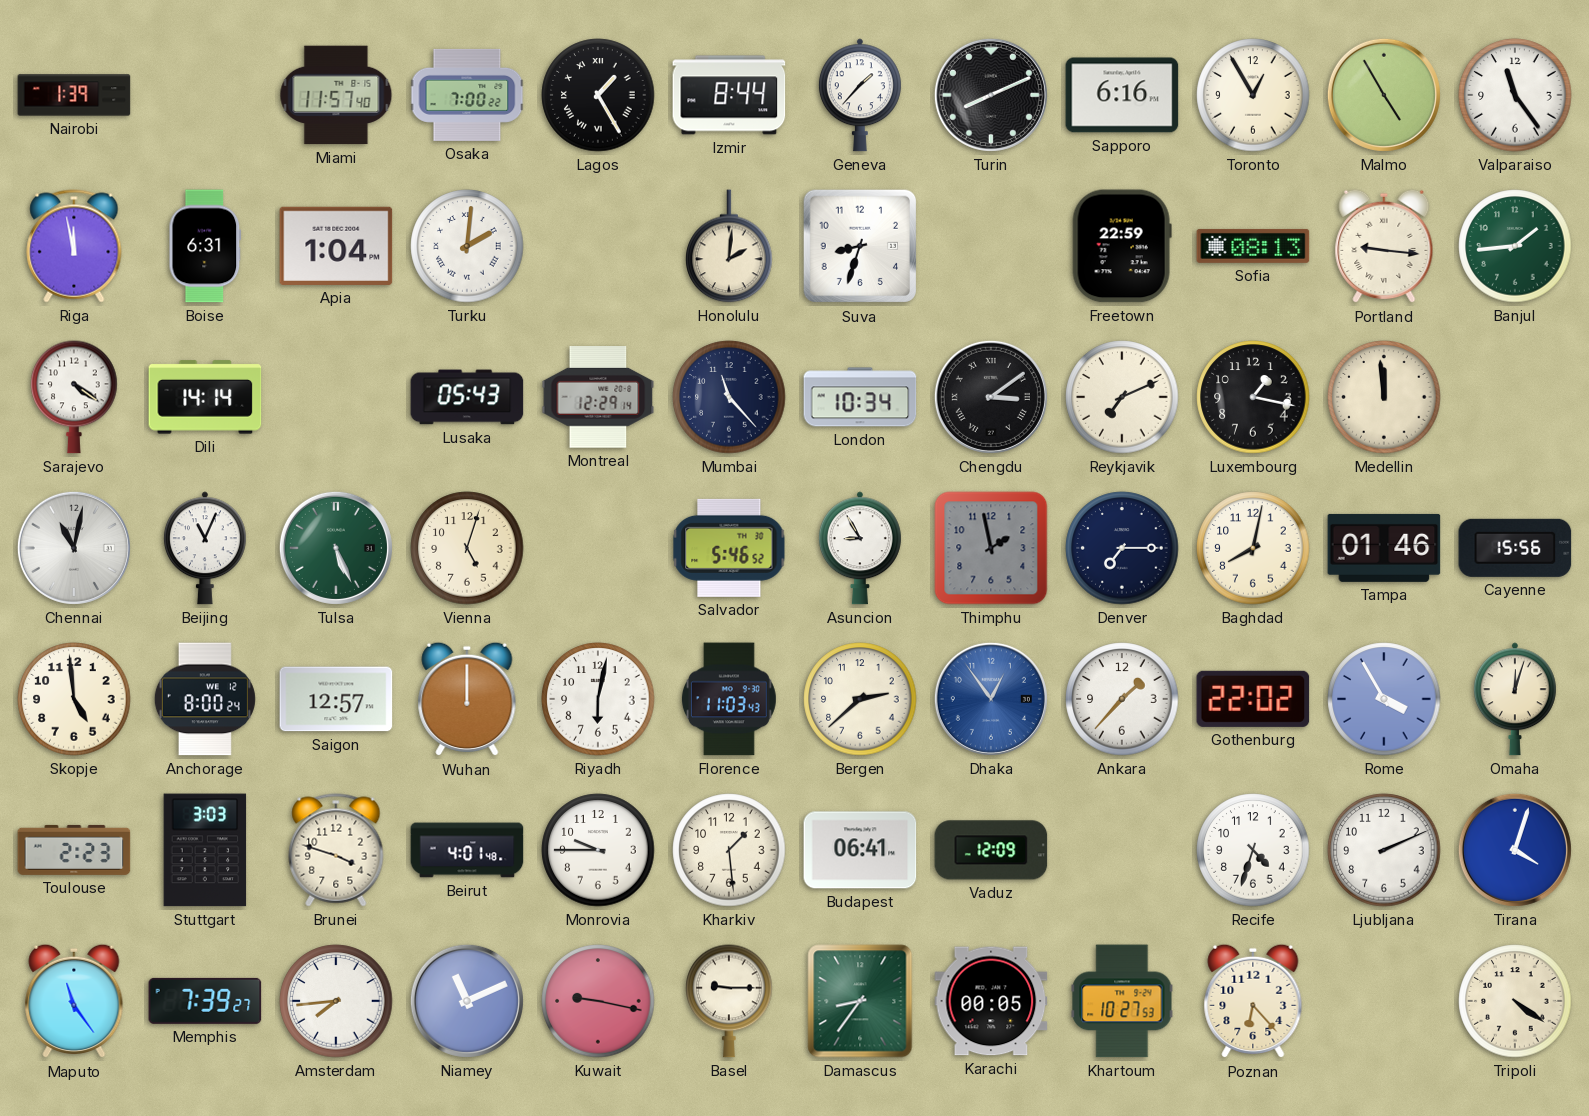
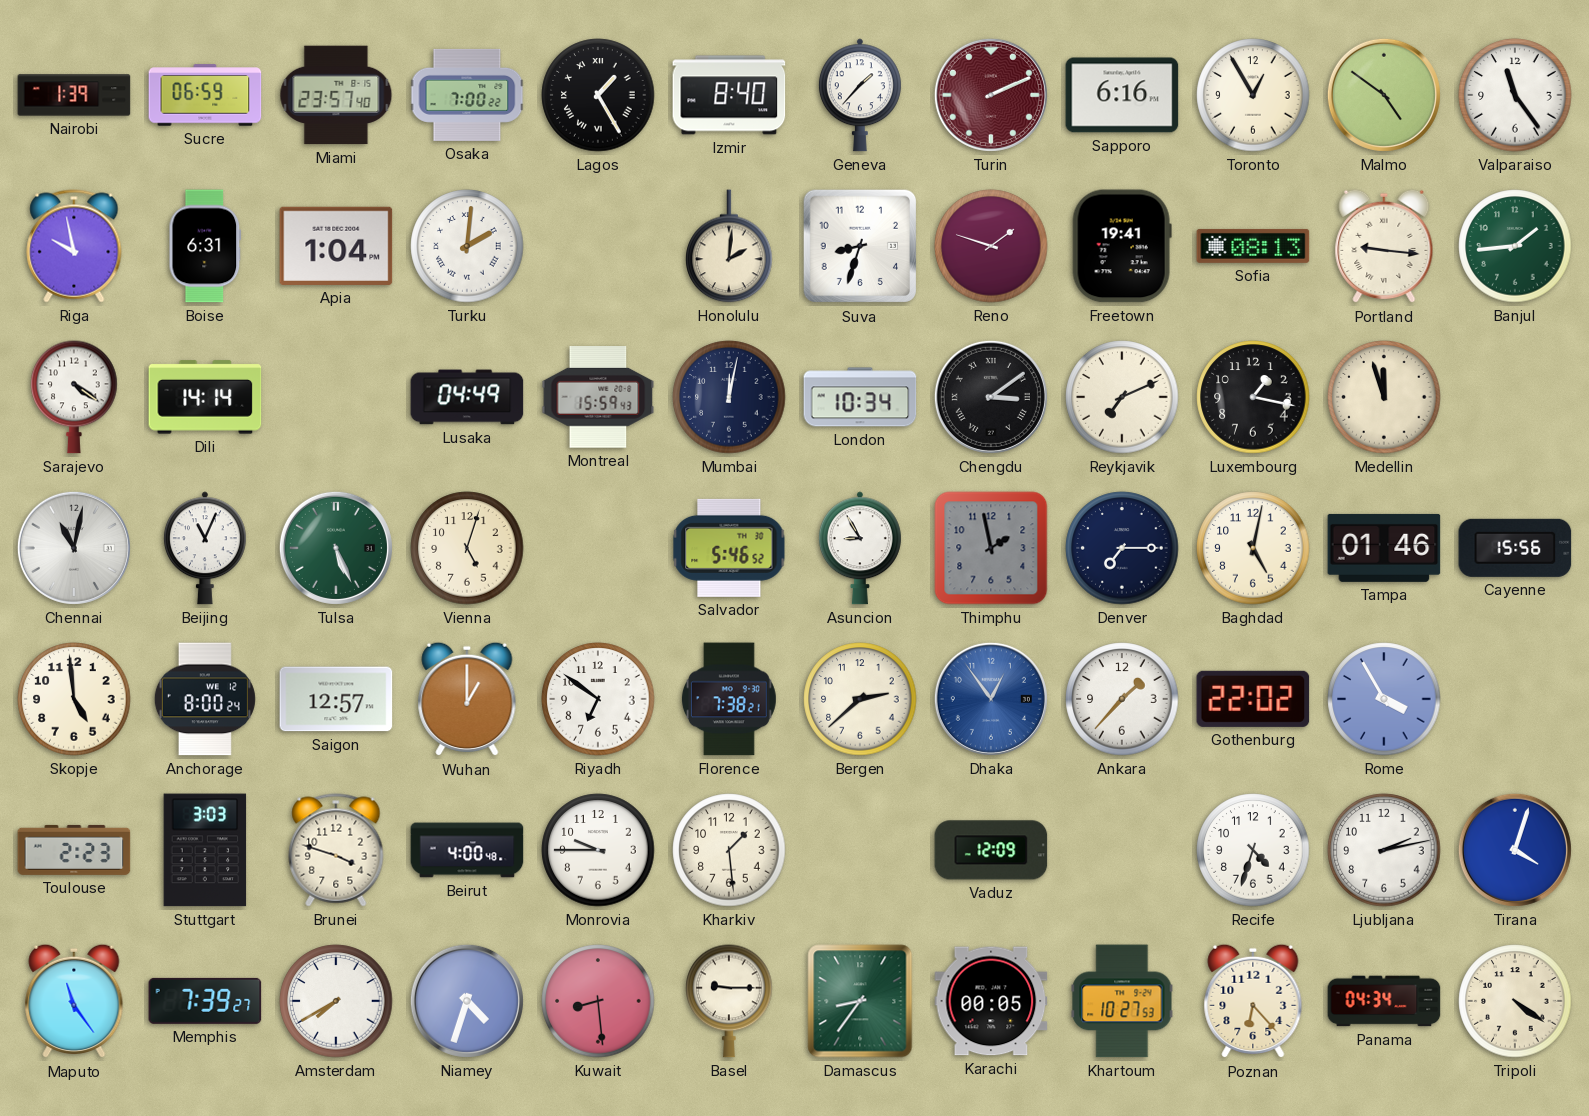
Sucre: none -> 06:59 (205, 95)
Miami: 11:57 -> 23:57 (336, 95)
Izmir: 8:44 -> 8:40 (729, 95)
Turin: 8:11 -> 2:11 (991, 95)
Turin dial: black -> burgundy (991, 95)
Malmo: 4:55 -> 4:51 (1384, 95)
Riga: 11:58 -> 9:58 (74, 246)
Reno: none -> 1:48 (991, 246)
Freetown: 22:59 -> 19:41 (1122, 246)
Lusaka: 05:43 -> 04:49 (467, 397)
Montreal: 12:29 -> 15:59 (598, 397)
Mumbai: 11:23 -> 12:02 (729, 397)
Medellin: 11:59 -> 11:57 (1384, 397)
Baghdad: 8:02 -> 5:02 (1253, 548)
Wuhan: 12:00 -> 1:00 (467, 699)
Riyadh: 6:02 -> 6:51 (598, 699)
Florence: 11:03 -> 7:38 (729, 699)
Omaha: 12:03 -> none (1515, 699)
Beirut: 4:01 -> 4:00 (467, 850)
Budapest: 06:41 -> none (860, 850)
Ljubljana: 2:11 -> 2:13 (1384, 850)
Amsterdam: 7:44 -> 7:40 (336, 1001)
Niamey: 11:11 -> 4:33 (467, 1001)
Kuwait: 9:17 -> 8:29 (598, 1001)
Panama: none -> 04:34 (1384, 1001)
